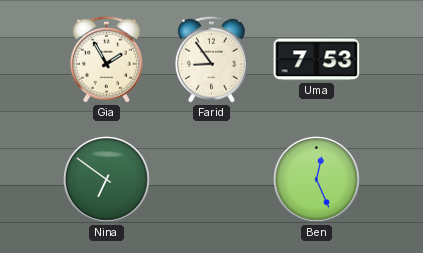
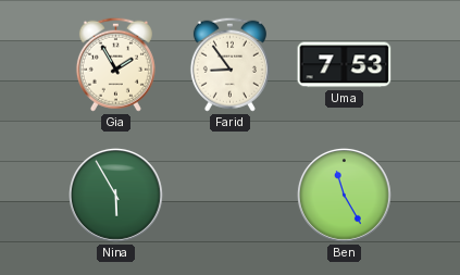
Nina: 6:51 -> 5:55 (116, 196)
Ben: 12:26 -> 11:25 (345, 196)
